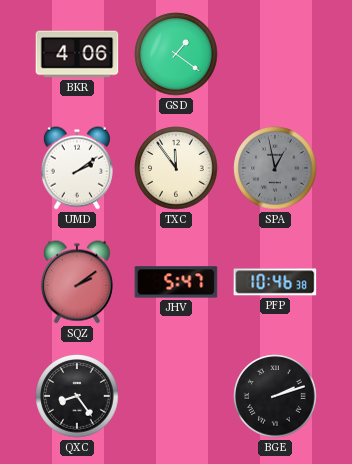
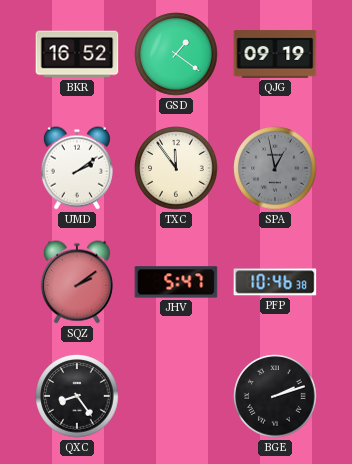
BKR: 4:06 -> 16:52 (77, 54)
QJG: none -> 09:19 (275, 54)
